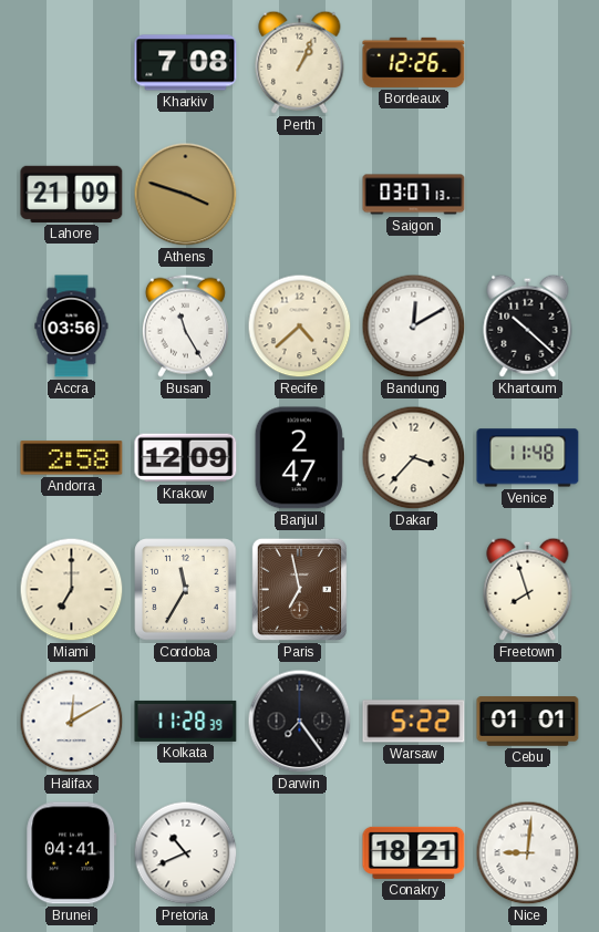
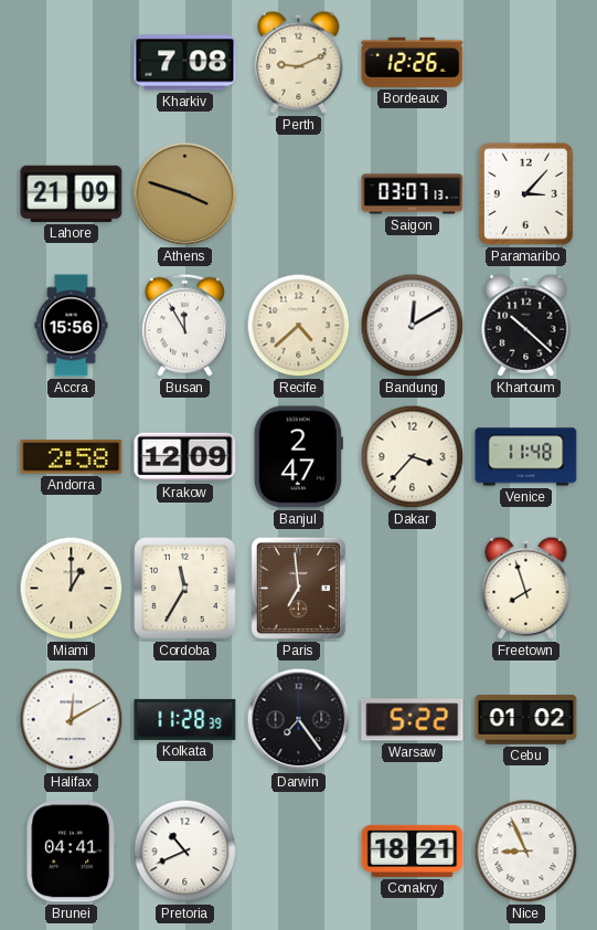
Perth: 1:04 -> 9:11 (299, 62)
Paramaribo: none -> 3:07 (525, 193)
Accra: 03:56 -> 15:56 (72, 326)
Busan: 11:25 -> 11:55 (184, 325)
Miami: 7:00 -> 1:00 (72, 589)
Paris: 6:58 -> 6:59 (298, 588)
Cebu: 01:01 -> 01:02 (526, 720)
Nice: 9:01 -> 8:56 (526, 852)
